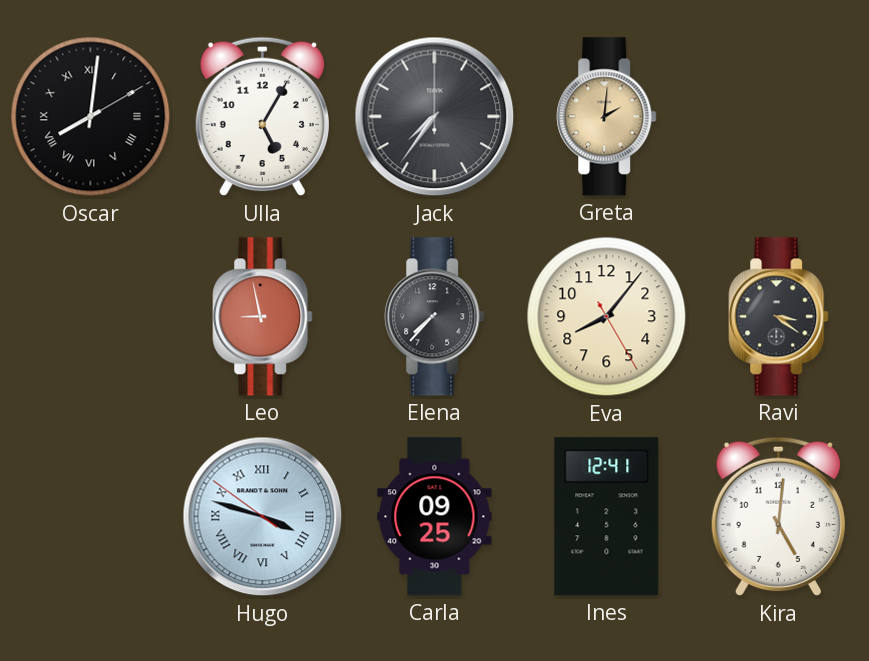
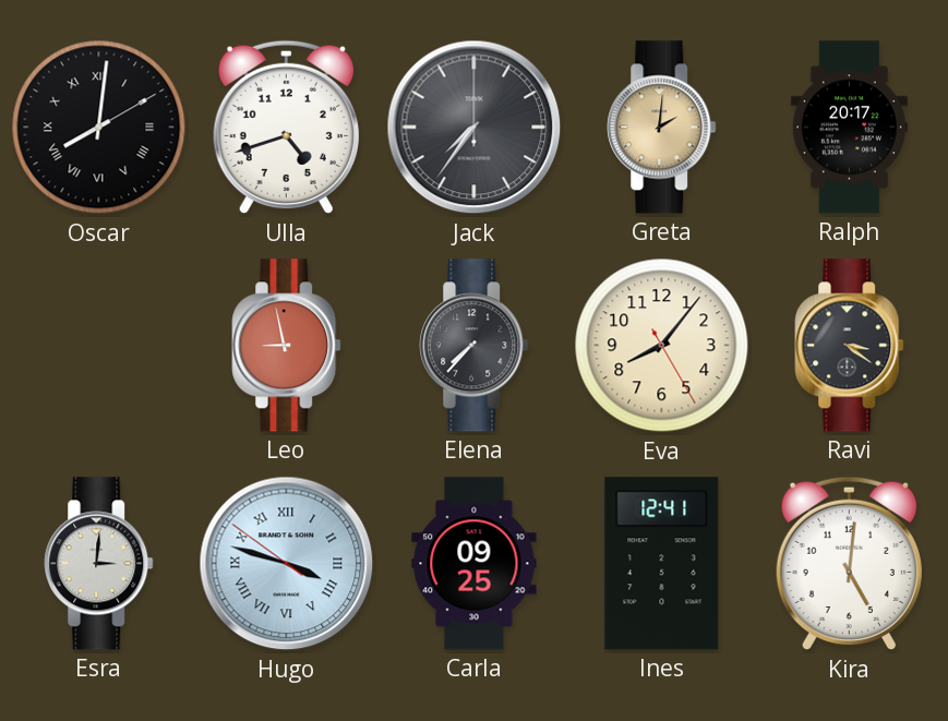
Ulla: 5:05 -> 4:42 (286, 128)
Ralph: none -> 20:17 (849, 128)
Esra: none -> 3:01 (99, 564)
